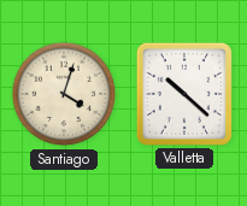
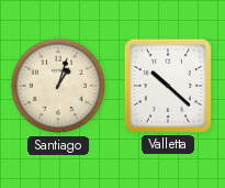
Santiago: 4:03 -> 1:03 (58, 86)
